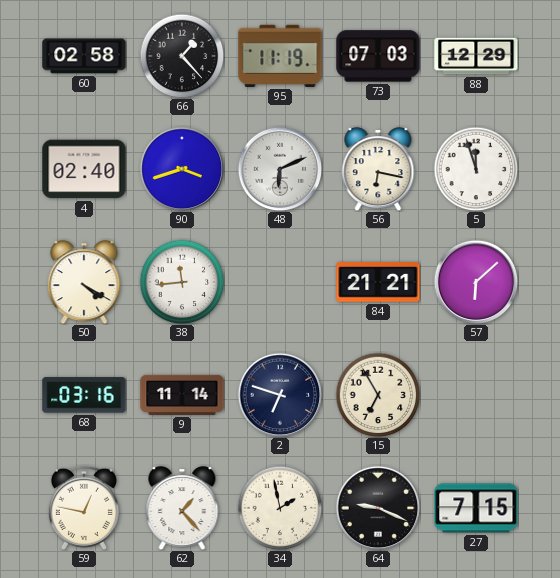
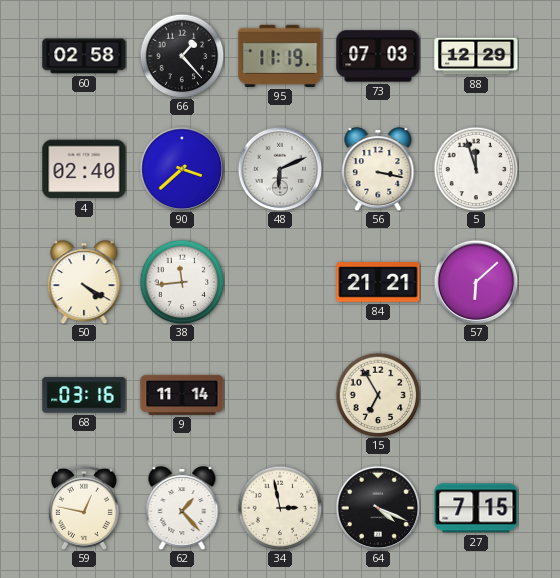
90: 3:42 -> 3:38 (182, 169)
56: 6:17 -> 3:17 (378, 169)
2: 6:48 -> none (280, 395)
34: 1:58 -> 2:58 (280, 508)
64: 9:19 -> 4:19 (378, 508)
